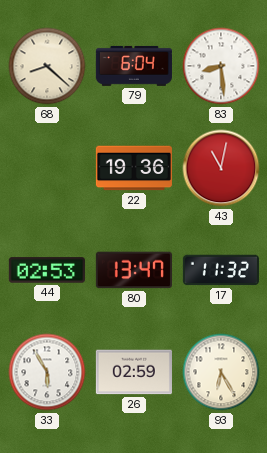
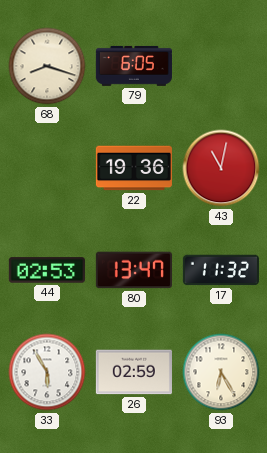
68: 8:22 -> 8:18 (47, 66)
79: 6:04 -> 6:05 (134, 66)
83: 8:29 -> none (221, 66)
